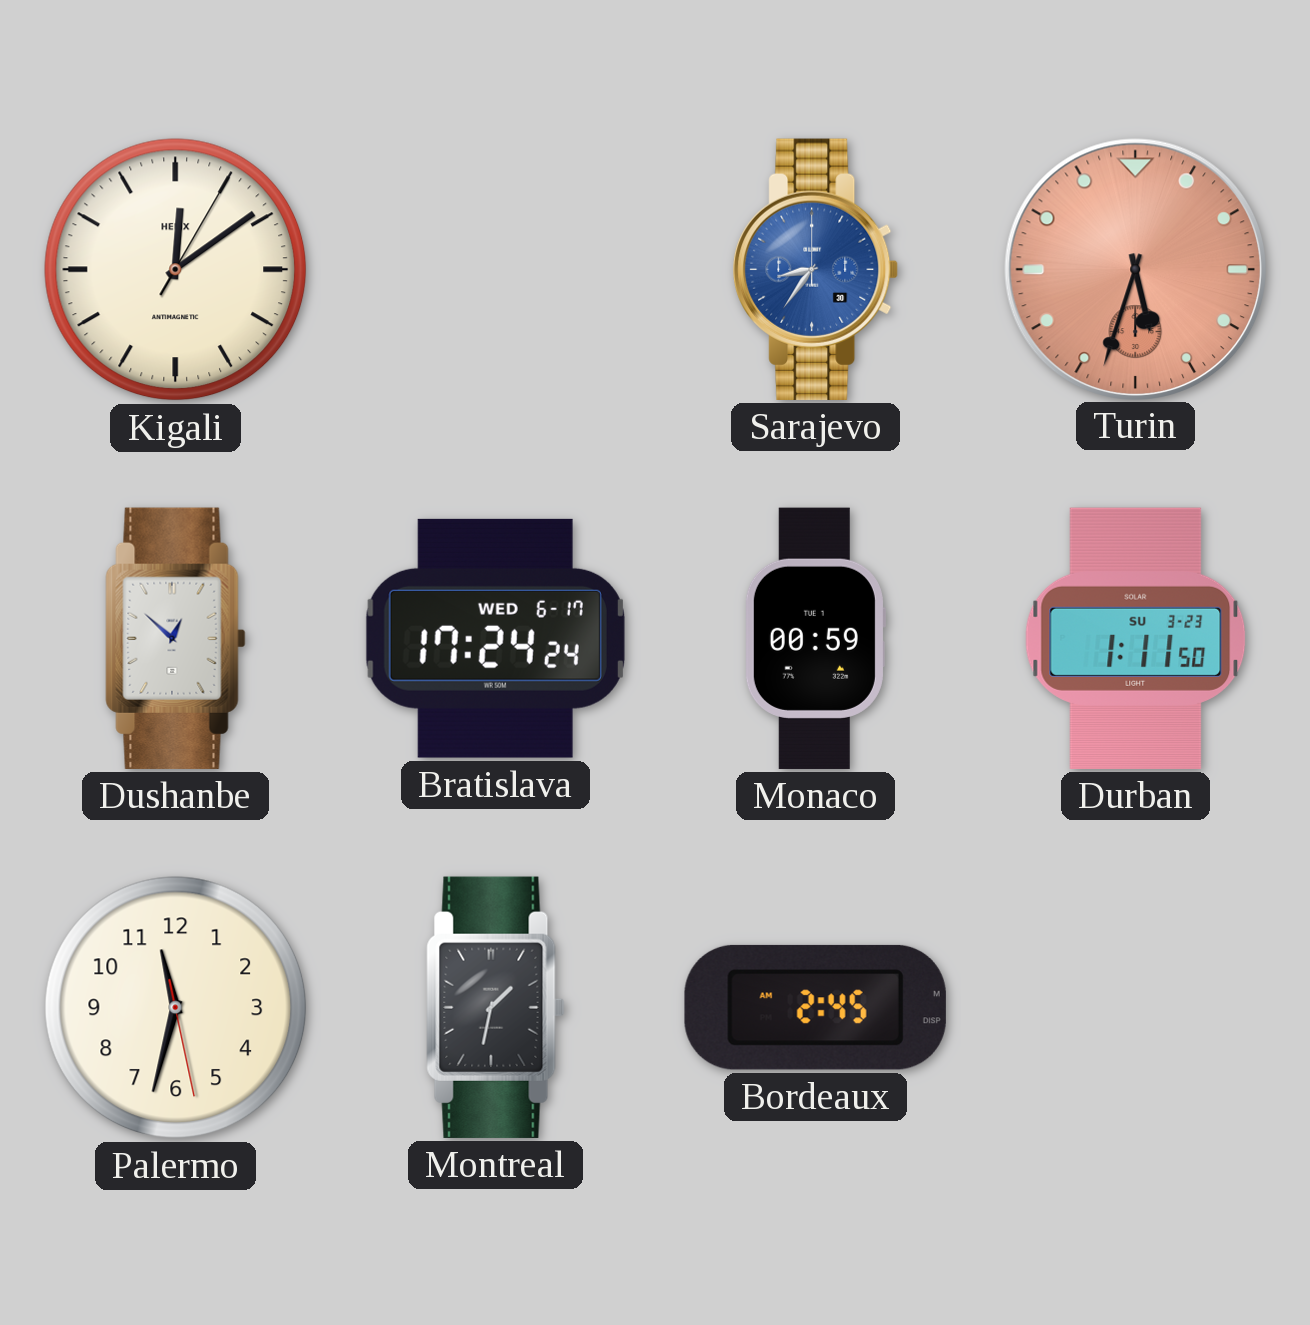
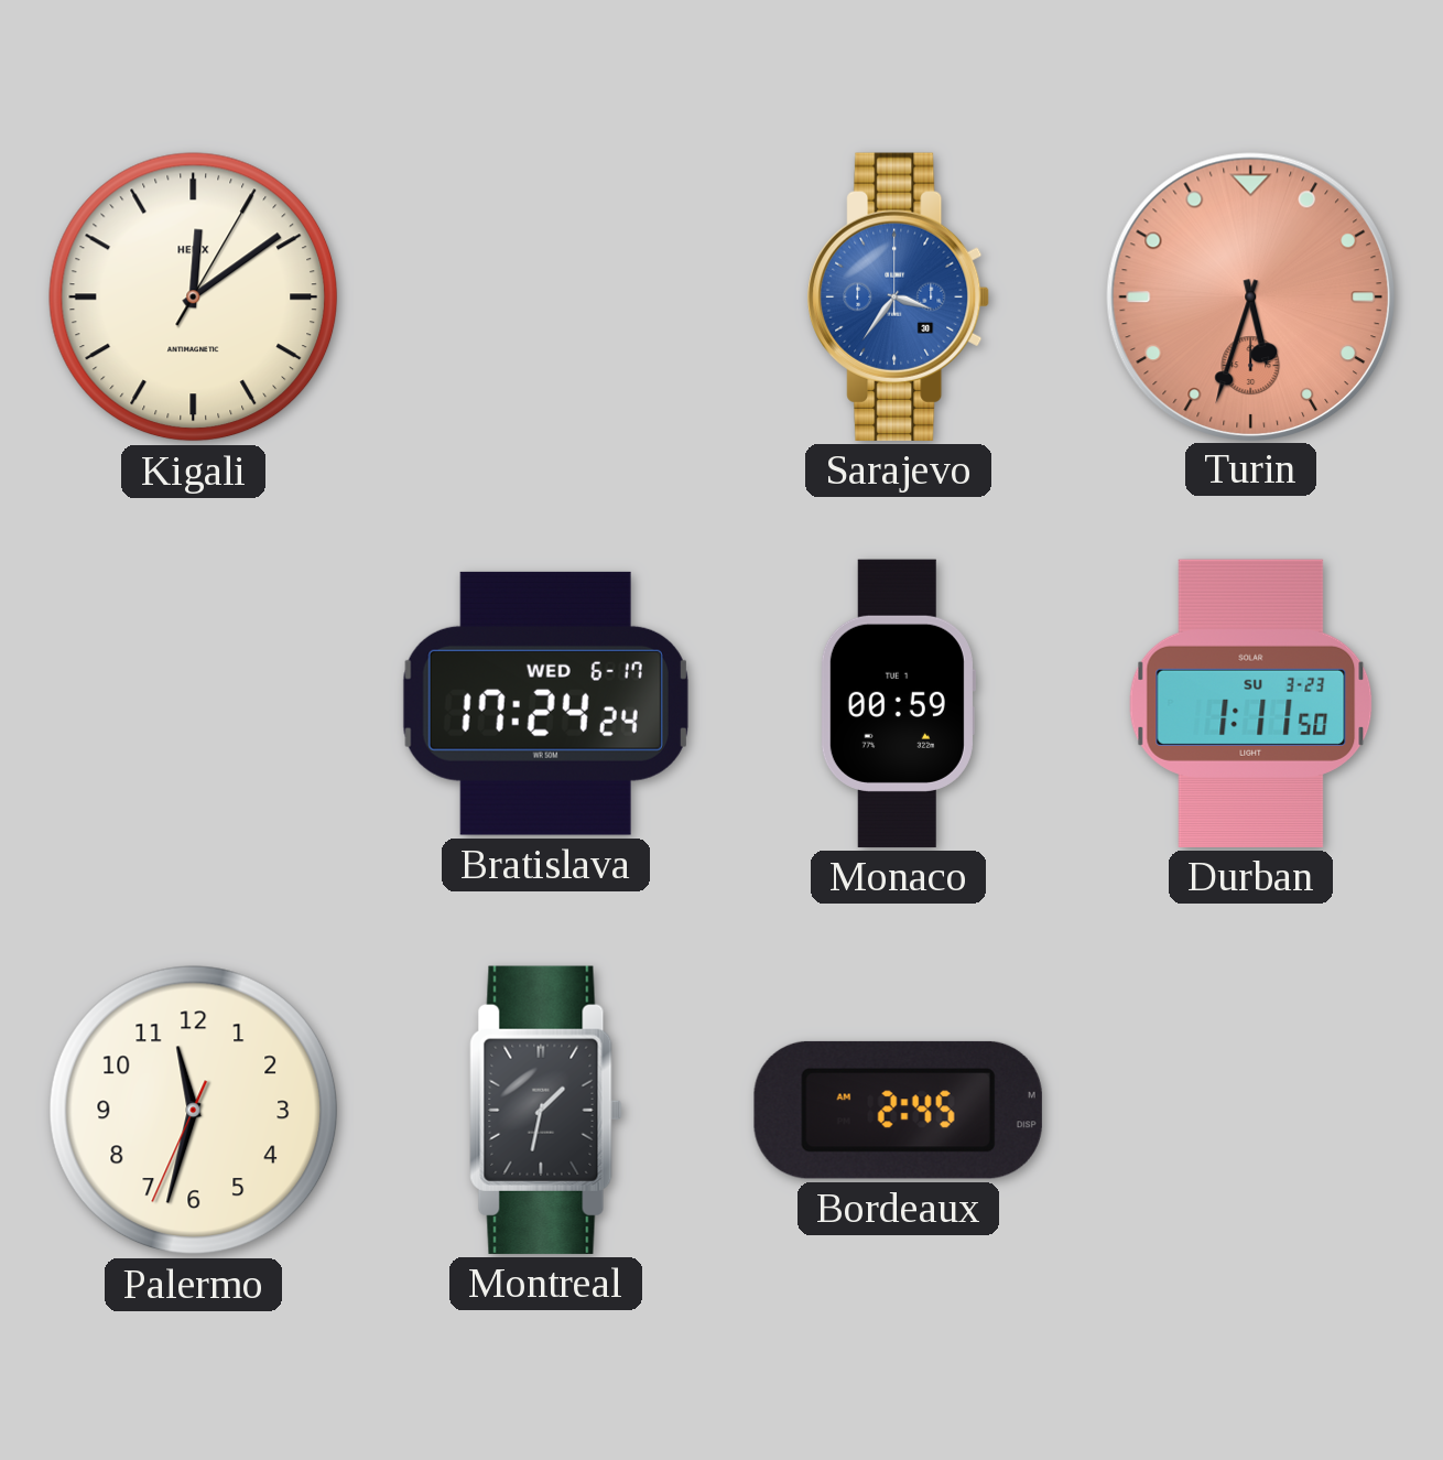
Sarajevo: 8:36 -> 3:36 (899, 296)
Dushanbe: 12:52 -> none (176, 638)
Palermo: 11:32:28 -> 11:32:34 (194, 1111)
